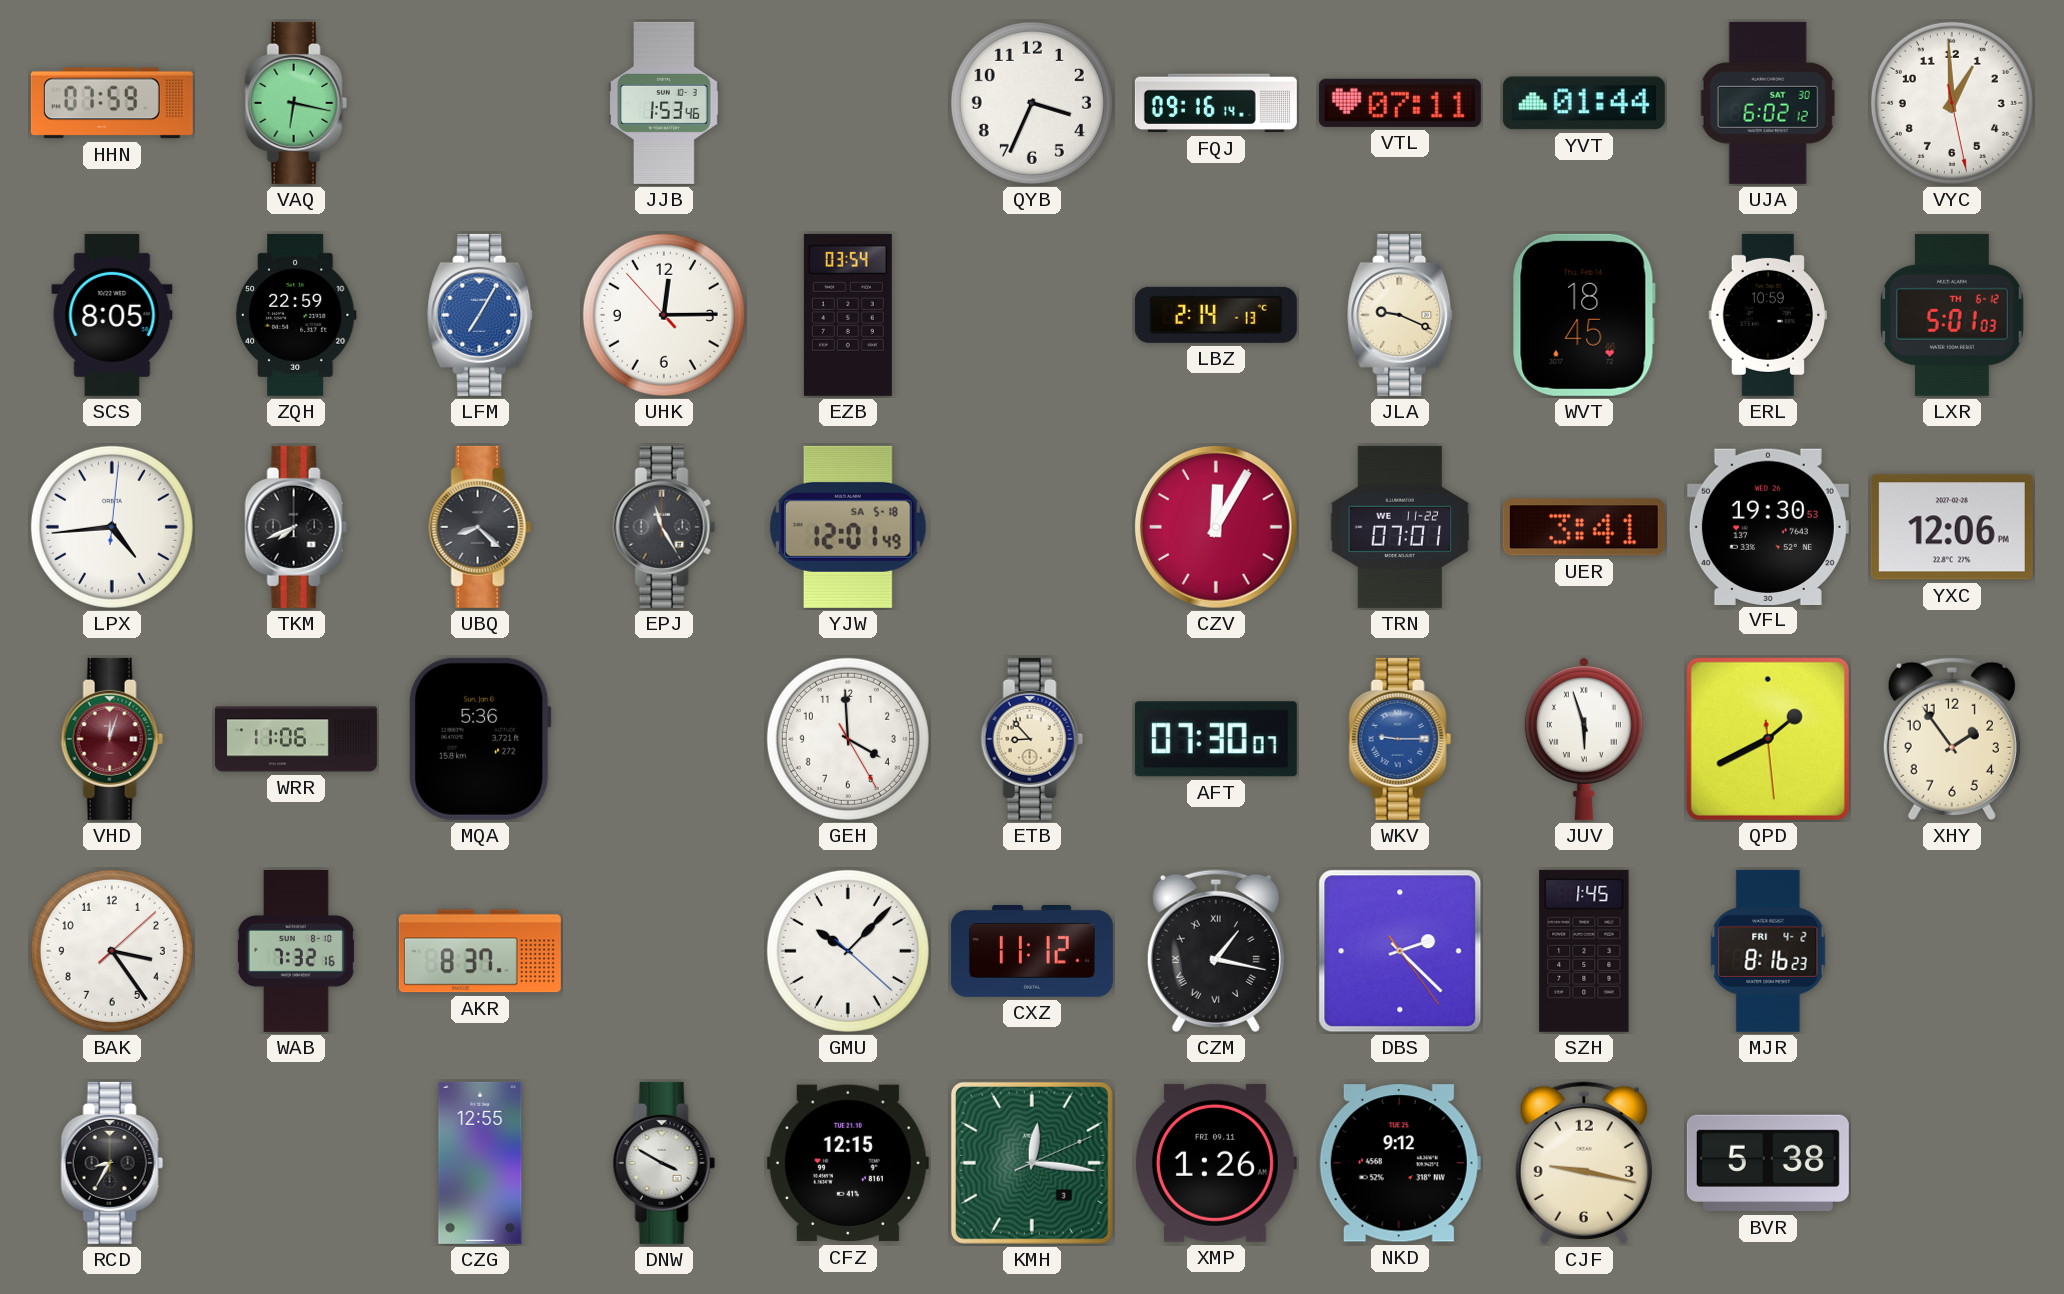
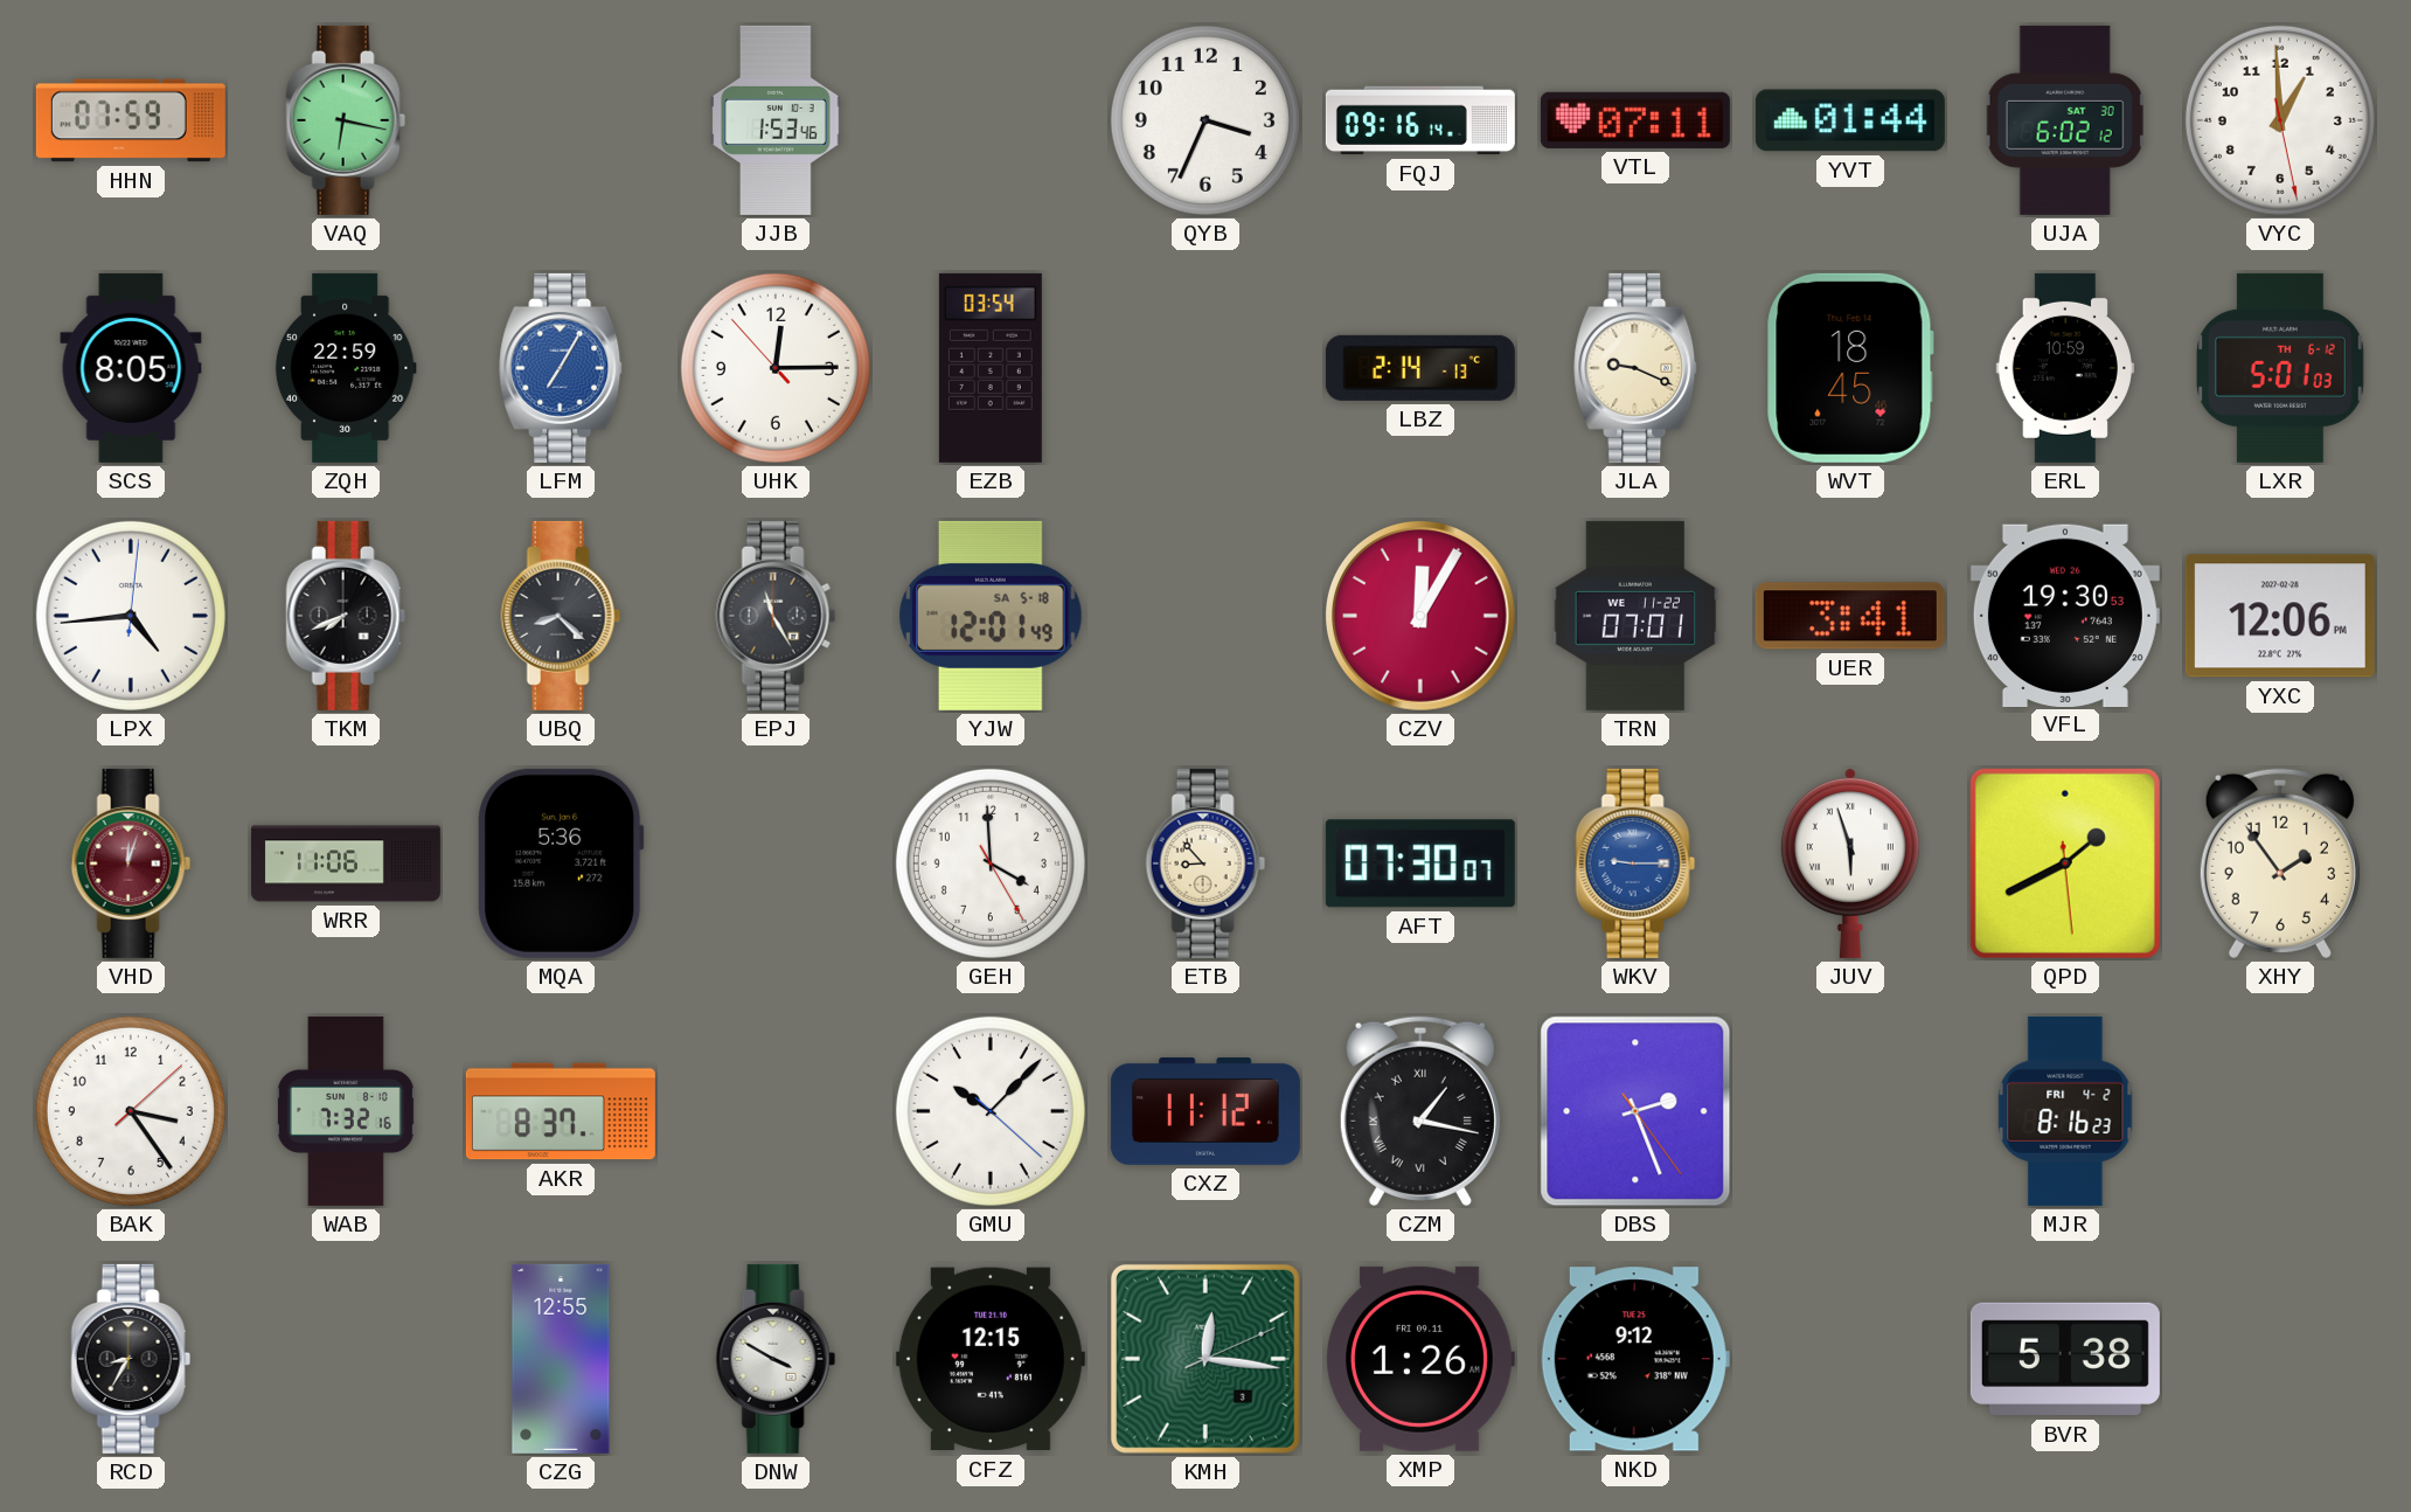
DBS: 2:22 -> 2:26 (1635, 1111)
SZH: 1:45 -> none (1584, 951)
CJF: 9:17 -> none (1584, 1163)
